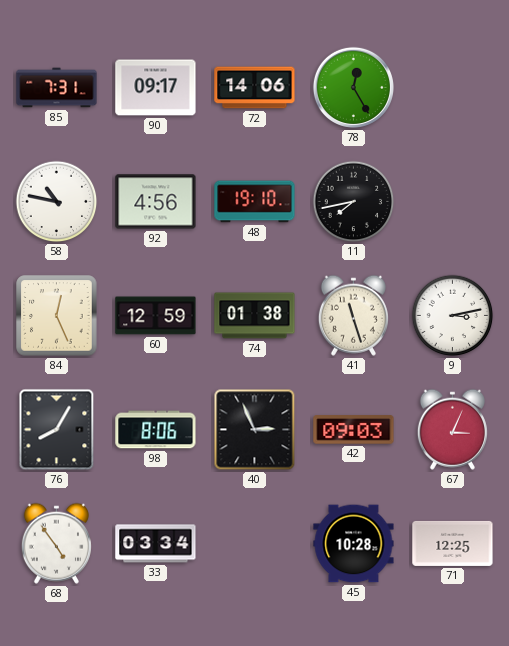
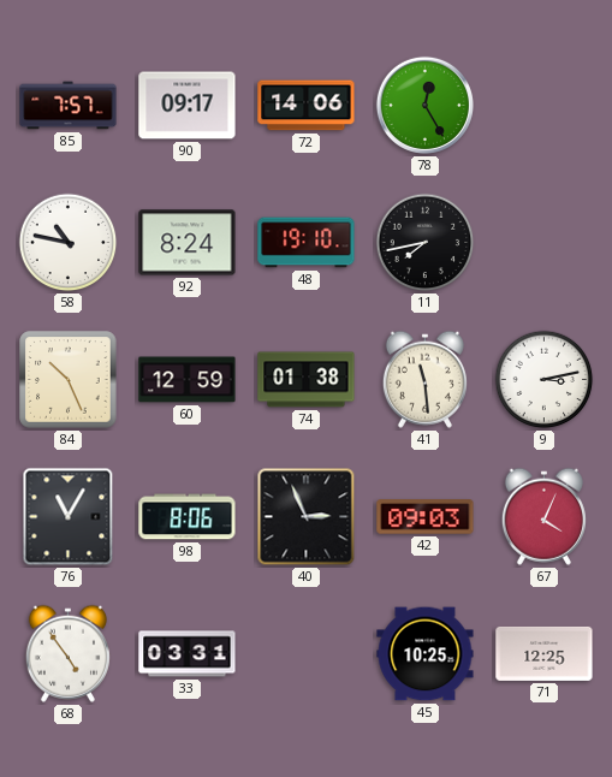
85: 7:31 -> 7:57 (69, 106)
92: 4:56 -> 8:24 (188, 243)
84: 12:26 -> 10:26 (69, 380)
41: 11:27 -> 11:29 (424, 379)
76: 8:05 -> 11:05 (69, 517)
67: 3:04 -> 4:04 (543, 516)
33: 03:34 -> 03:31 (188, 654)
45: 10:28 -> 10:25 (426, 654)
